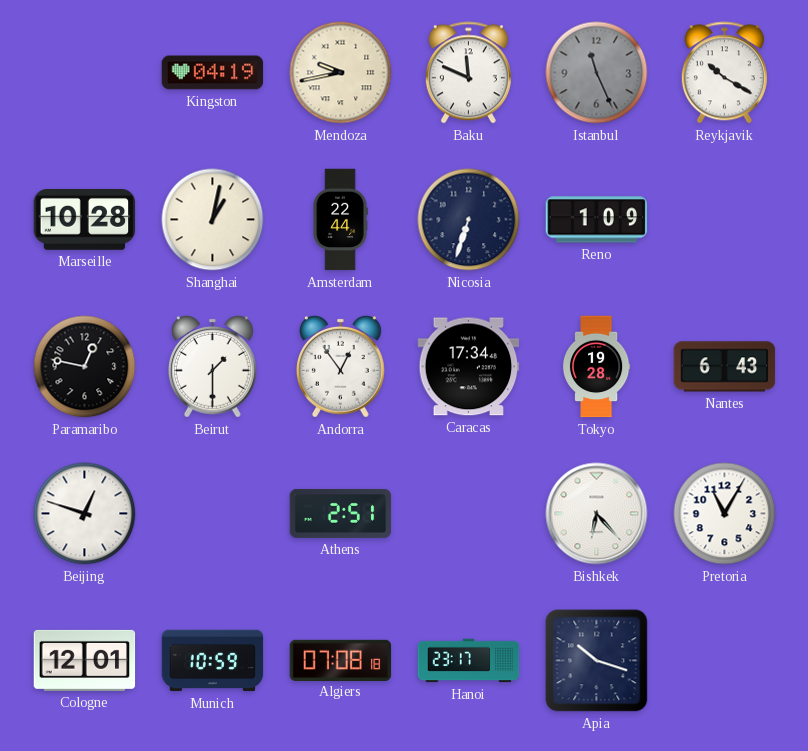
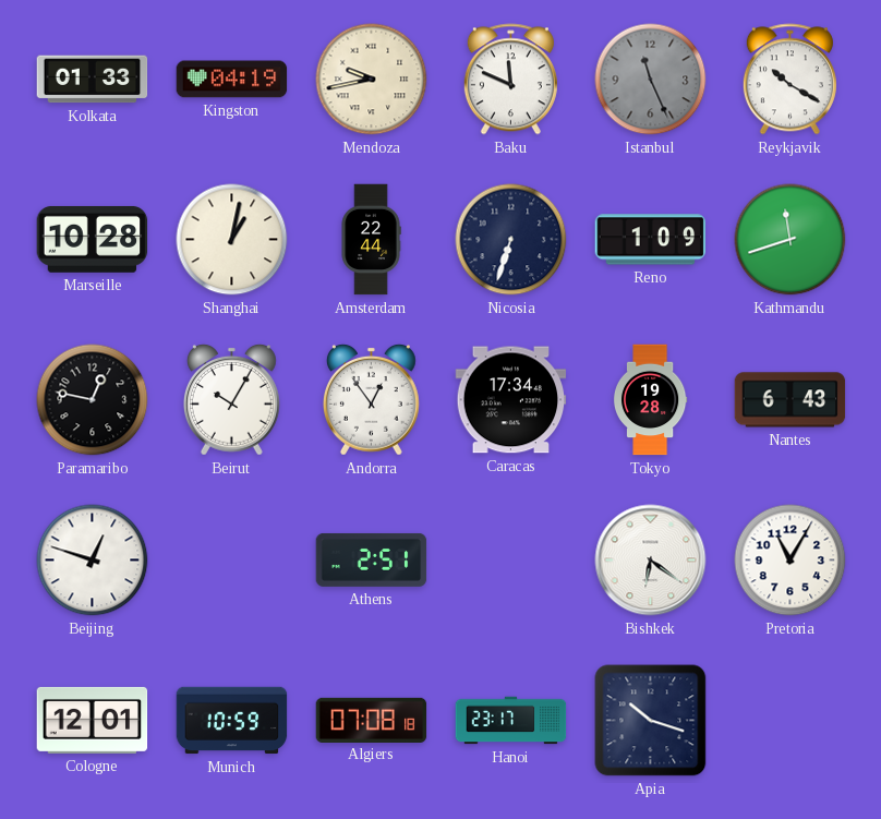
Kolkata: none -> 01:33 (93, 80)
Kathmandu: none -> 11:42 (791, 240)
Beirut: 1:30 -> 10:05 (231, 399)
Bishkek: 6:23 -> 6:21 (651, 561)
